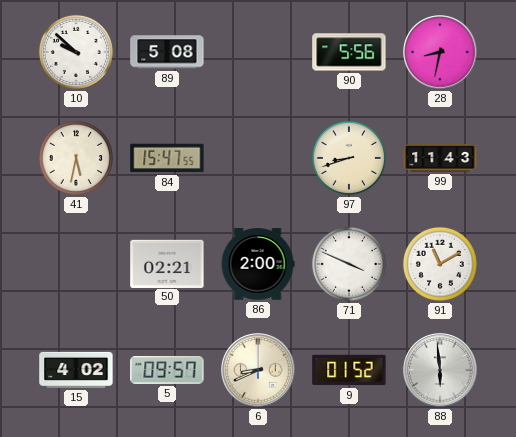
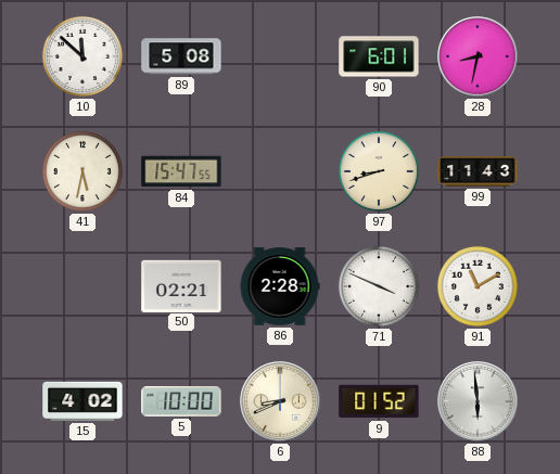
10: 9:52 -> 11:52 (82, 56)
90: 5:56 -> 6:01 (379, 56)
86: 2:00 -> 2:28 (280, 286)
5: 09:57 -> 10:00 (181, 402)
